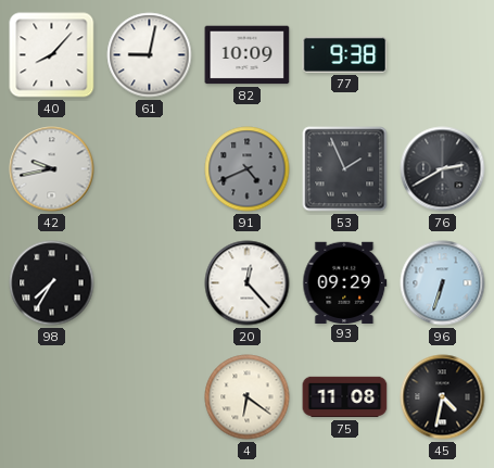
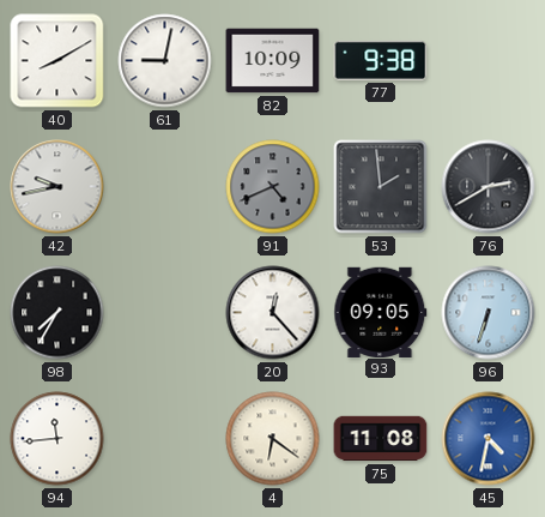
40: 8:07 -> 8:10 (57, 61)
53: 1:56 -> 1:59 (381, 187)
93: 09:29 -> 09:05 (381, 312)
94: none -> 11:44 (57, 439)
45 dial: black -> blue (489, 439)
